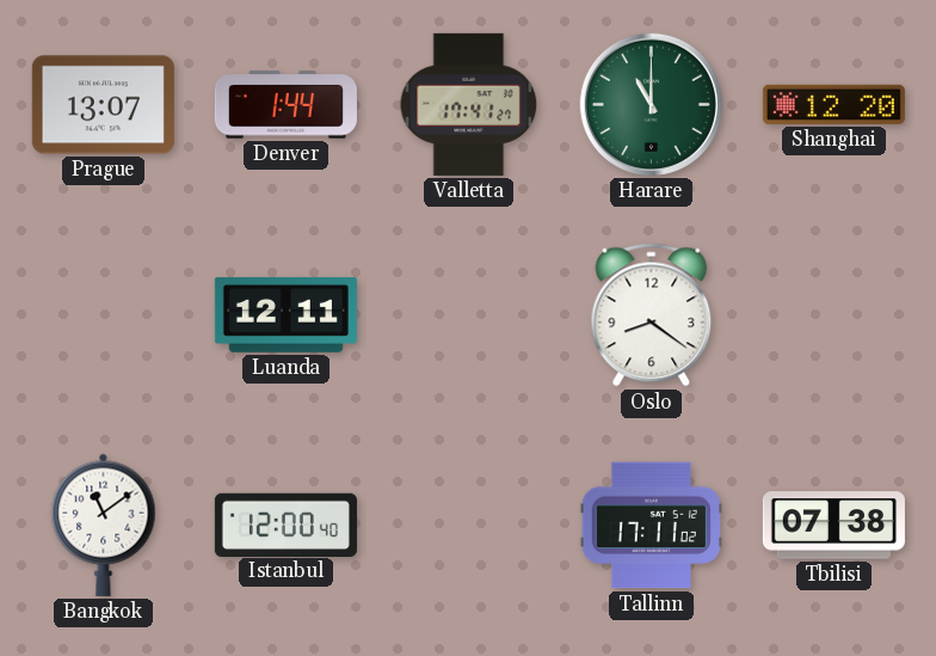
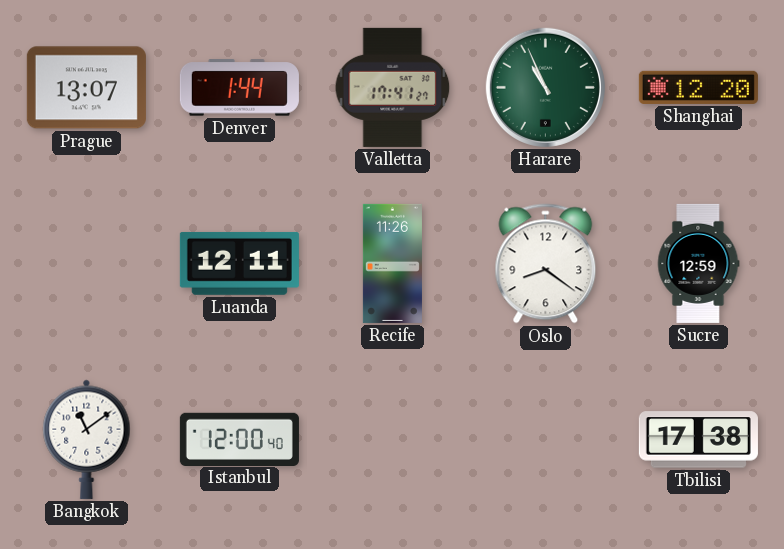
Harare: 11:00 -> 10:56 (545, 87)
Recife: none -> 11:26 (392, 263)
Sucre: none -> 12:59 (698, 263)
Tallinn: 17:11 -> none (651, 526)
Tbilisi: 07:38 -> 17:38 (698, 440)
